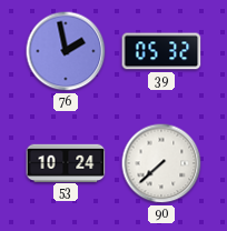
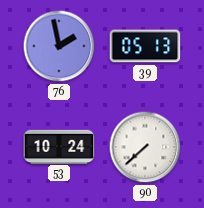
39: 05:32 -> 05:13 (145, 46)
